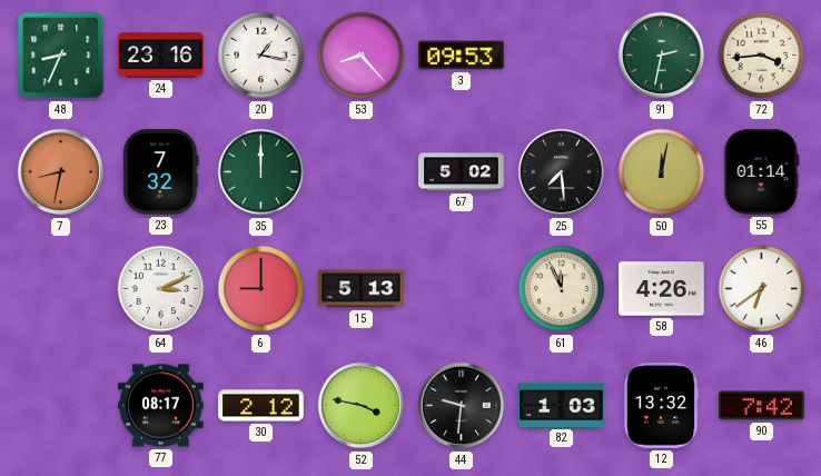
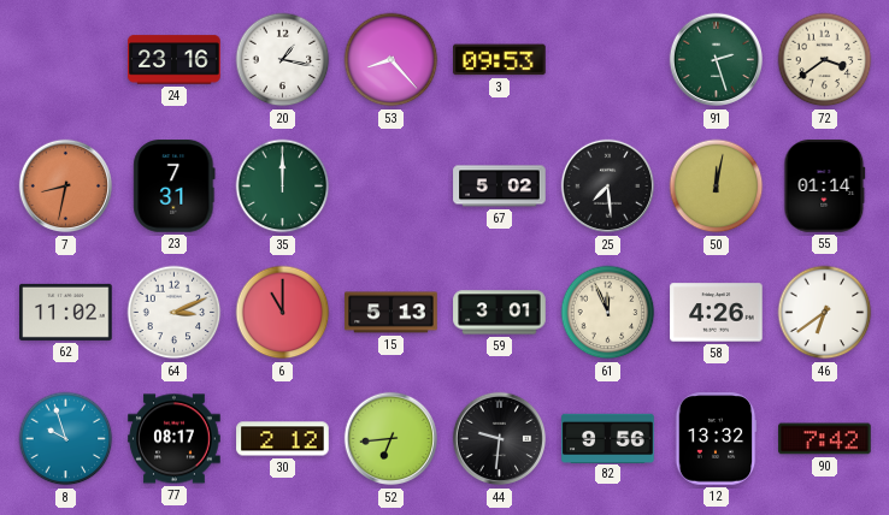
48: 8:34 -> none (61, 56)
91: 2:32 -> 2:27 (717, 60)
72: 3:44 -> 3:39 (825, 60)
23: 7:32 -> 7:31 (175, 187)
62: none -> 11:02 (66, 312)
6: 9:00 -> 11:00 (283, 313)
59: none -> 3:01 (500, 313)
8: none -> 9:57 (66, 439)
52: 3:47 -> 6:44 (391, 439)
82: 1:03 -> 9:56 (608, 438)
